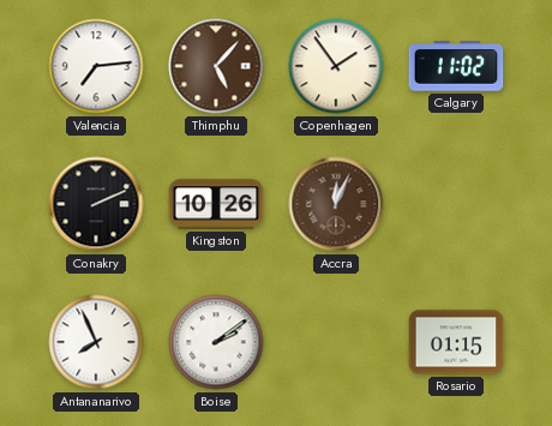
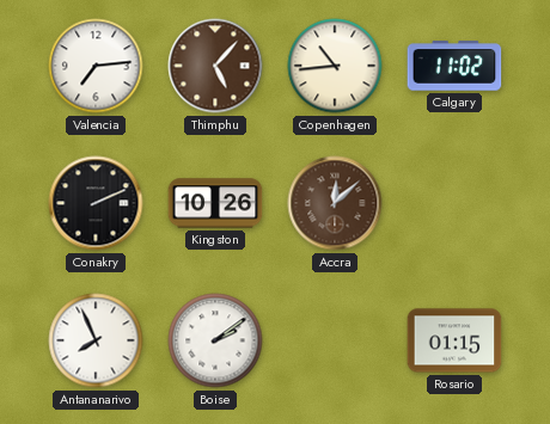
Copenhagen: 1:54 -> 10:44 (335, 66)
Accra: 12:04 -> 12:08 (335, 203)
